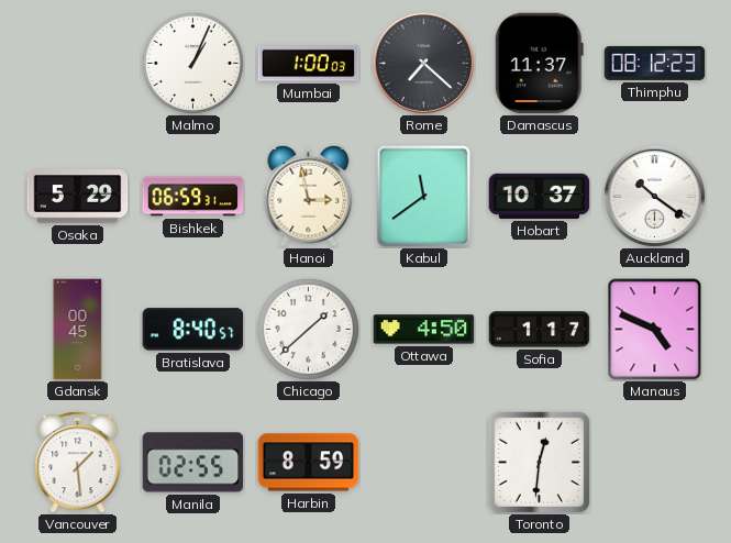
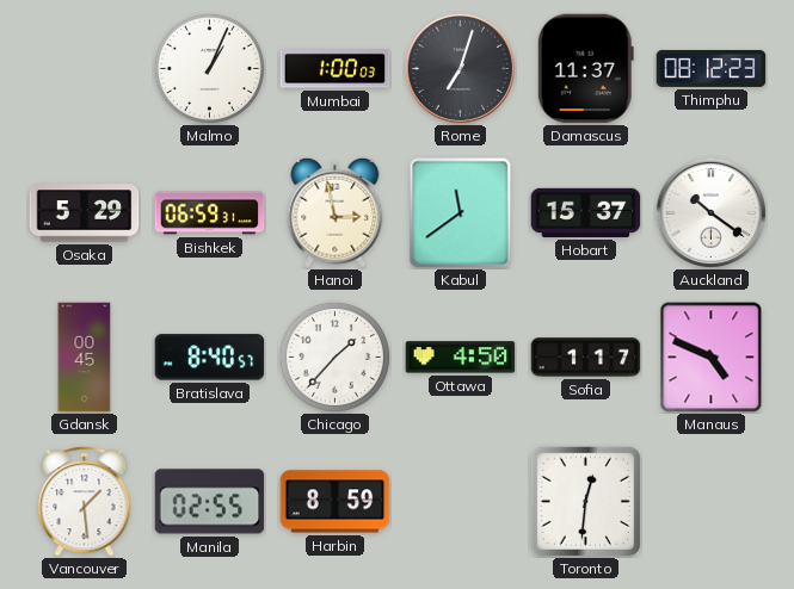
Rome: 7:22 -> 7:03 (460, 68)
Hobart: 10:37 -> 15:37 (586, 212)
Chicago: 1:38 -> 1:37 (334, 356)
